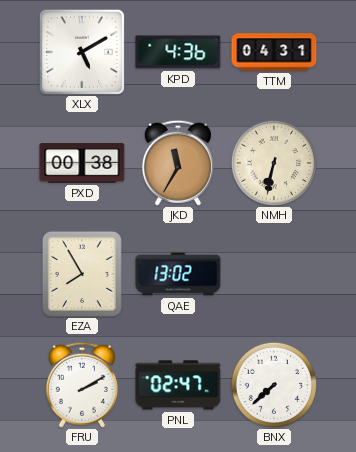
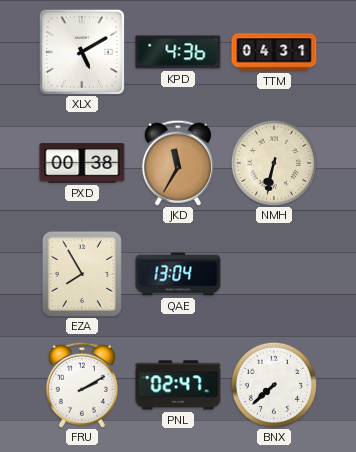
QAE: 13:02 -> 13:04 (178, 274)
